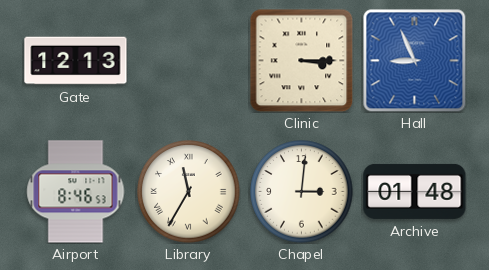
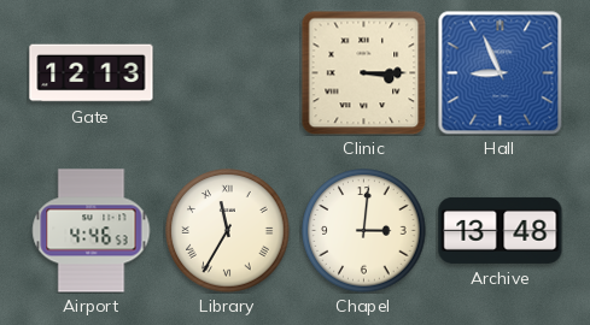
Airport: 8:46 -> 4:46 (92, 231)
Archive: 01:48 -> 13:48 (501, 230)
